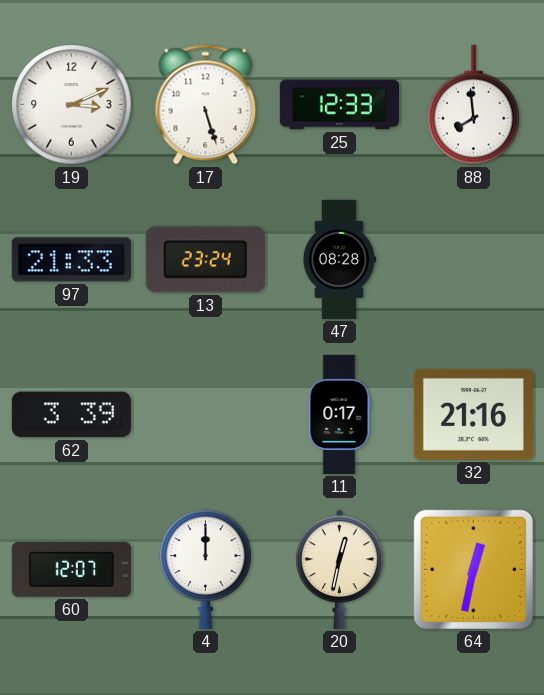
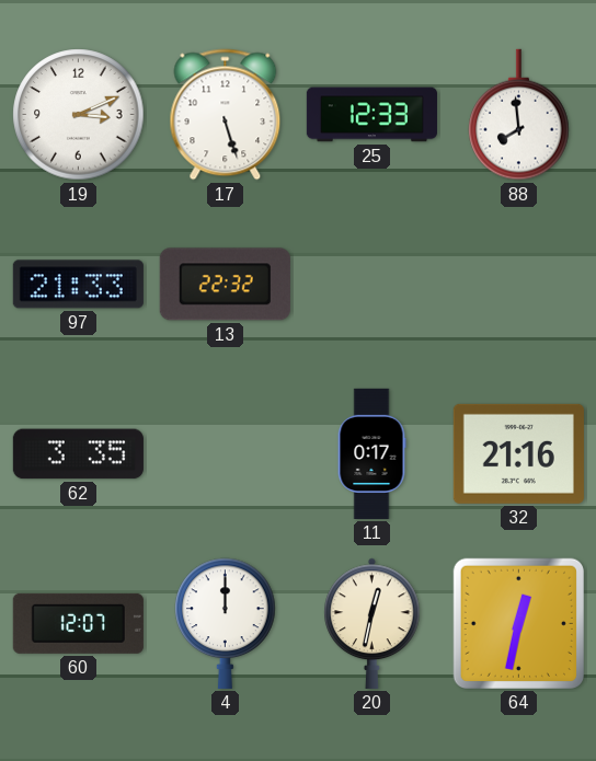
13: 23:24 -> 22:32 (225, 285)
47: 08:28 -> none (339, 259)
62: 3:39 -> 3:35 (78, 454)
